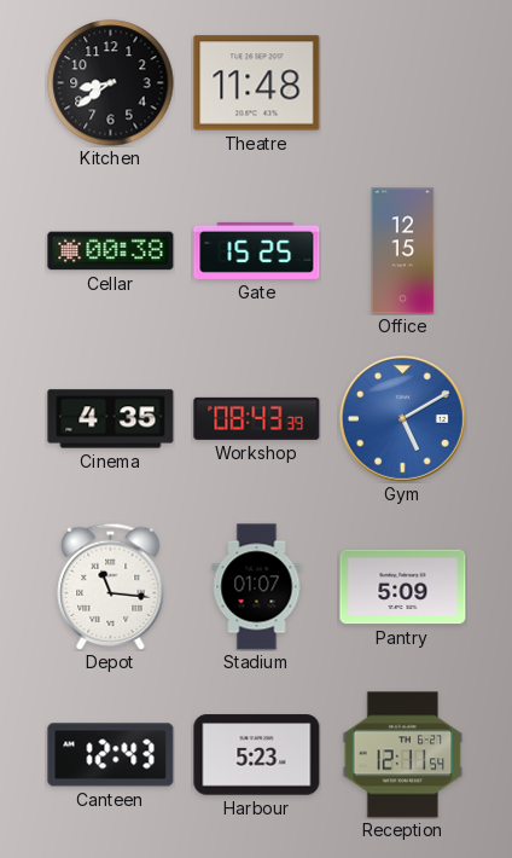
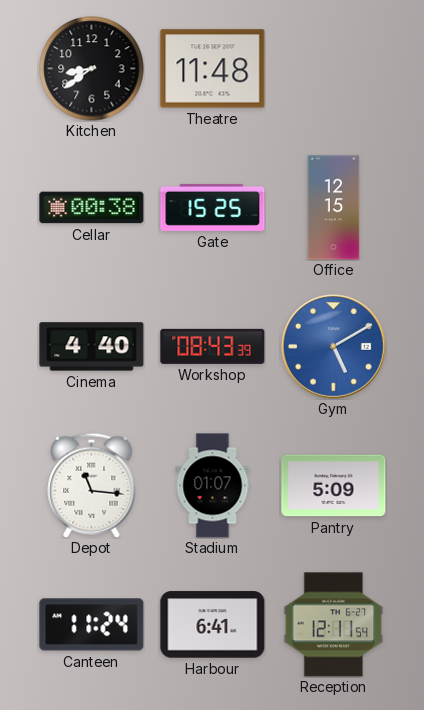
Cinema: 4:35 -> 4:40 (92, 347)
Canteen: 12:43 -> 11:24 (92, 625)
Harbour: 5:23 -> 6:41 (213, 625)
